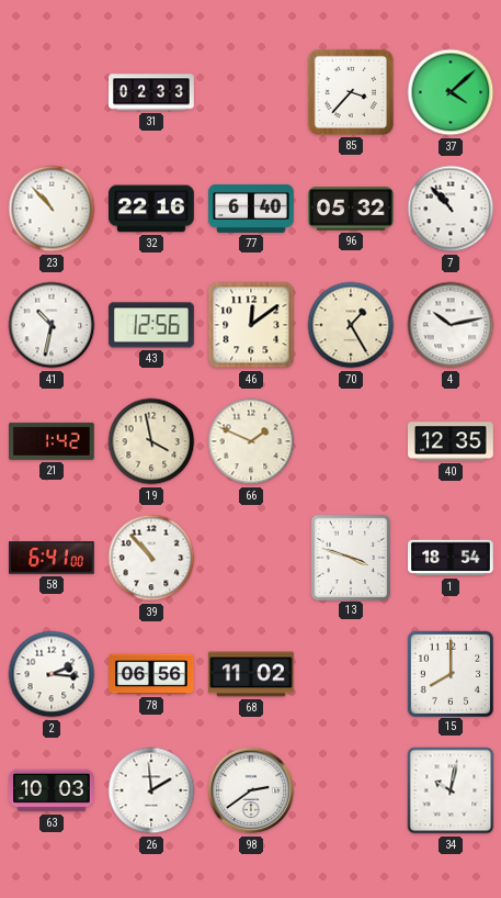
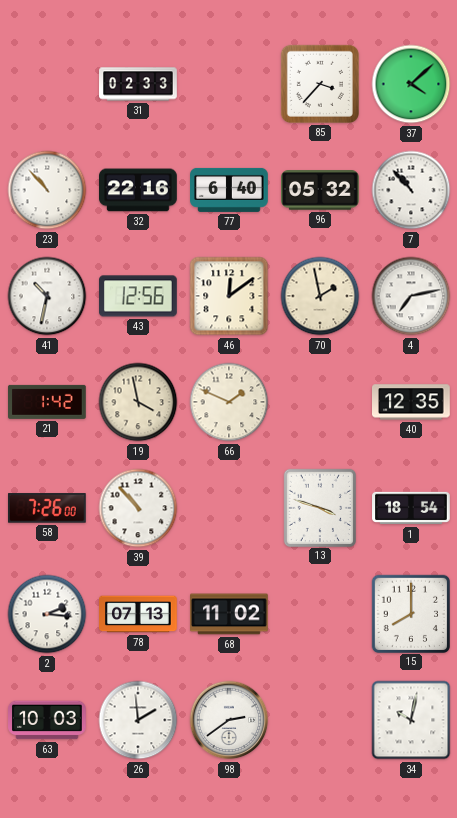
70: 1:25 -> 1:58 (320, 296)
4: 10:13 -> 7:13 (411, 296)
58: 6:41 -> 7:26 (48, 508)
78: 06:56 -> 07:13 (138, 614)
